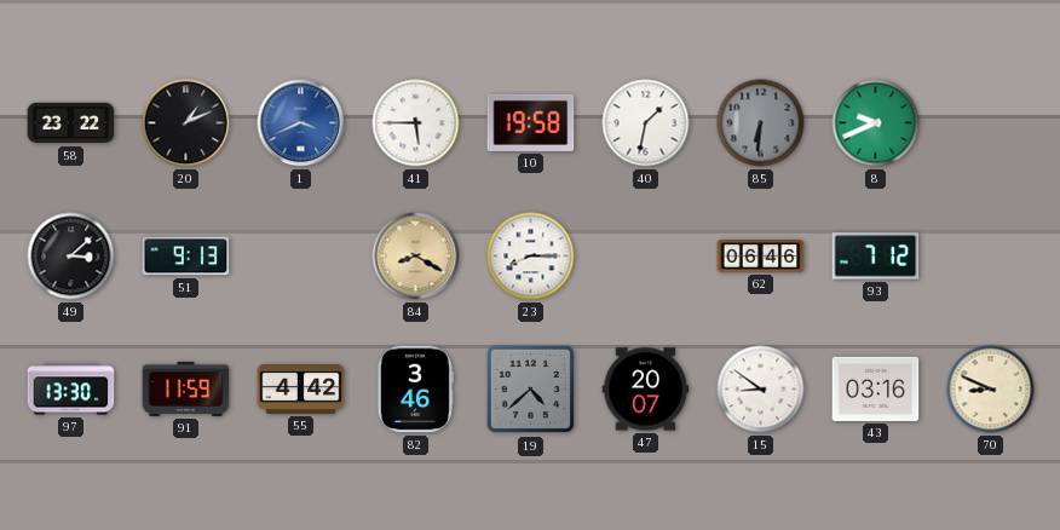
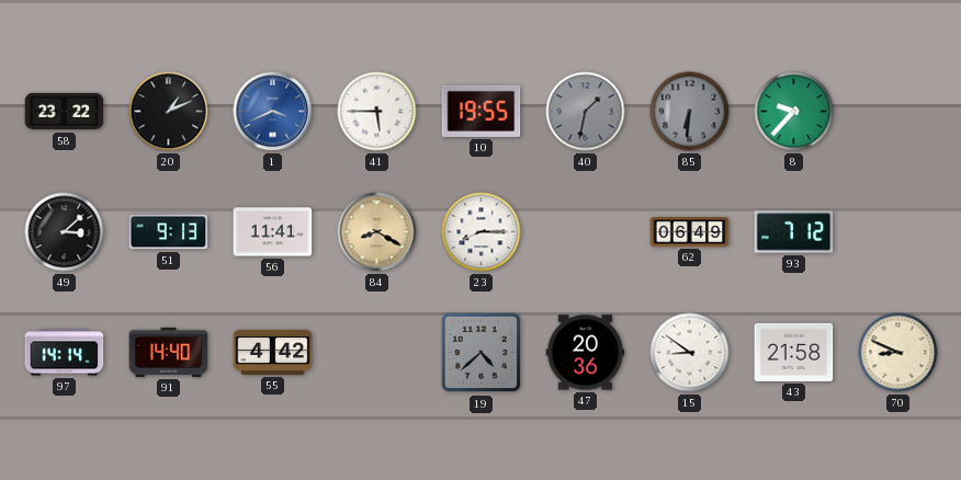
10: 19:58 -> 19:55 (482, 111)
40 dial: white -> grey (586, 112)
8: 9:41 -> 9:37 (794, 112)
56: none -> 11:41 (273, 232)
62: 06:46 -> 06:49 (690, 232)
97: 13:30 -> 14:14 (65, 353)
91: 11:59 -> 14:40 (169, 352)
82: 3:46 -> none (415, 390)
47: 20:07 -> 20:36 (586, 353)
43: 03:16 -> 21:58 (794, 352)
